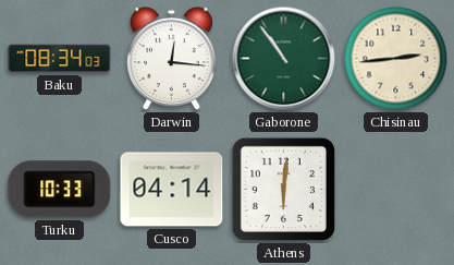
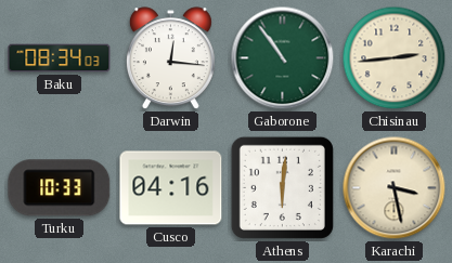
Cusco: 04:14 -> 04:16 (171, 188)
Karachi: none -> 3:28 (395, 188)
